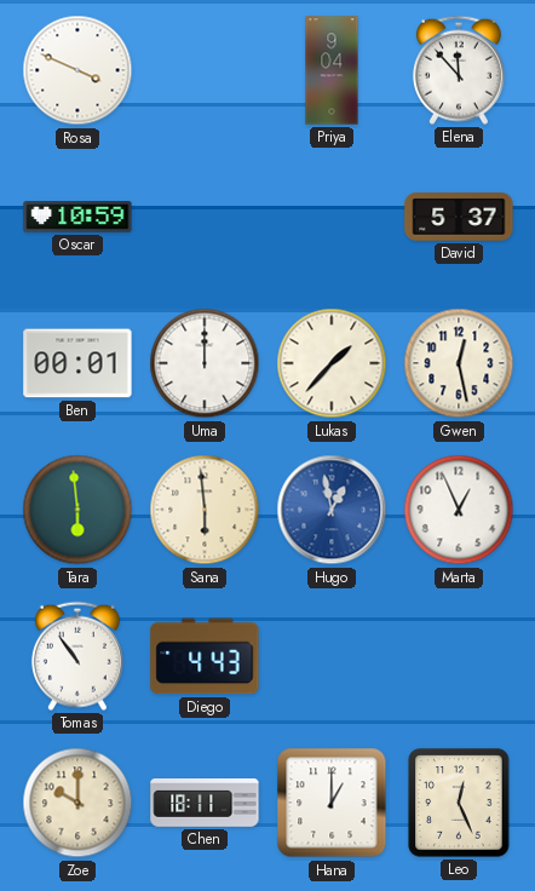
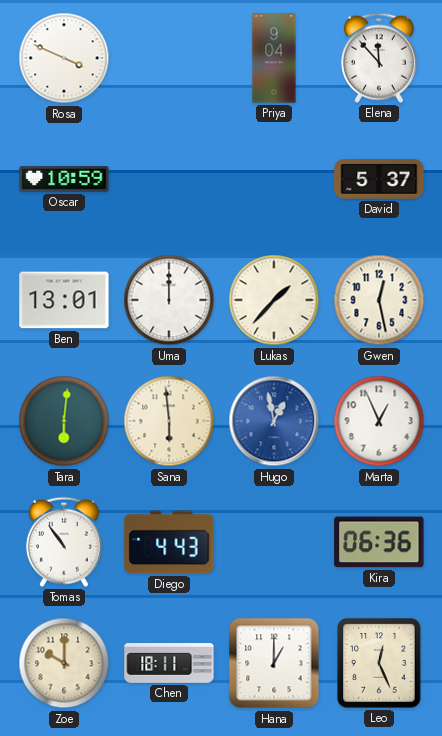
Ben: 00:01 -> 13:01 (64, 300)
Tara: 5:59 -> 6:01 (64, 421)
Kira: none -> 06:36 (379, 542)
